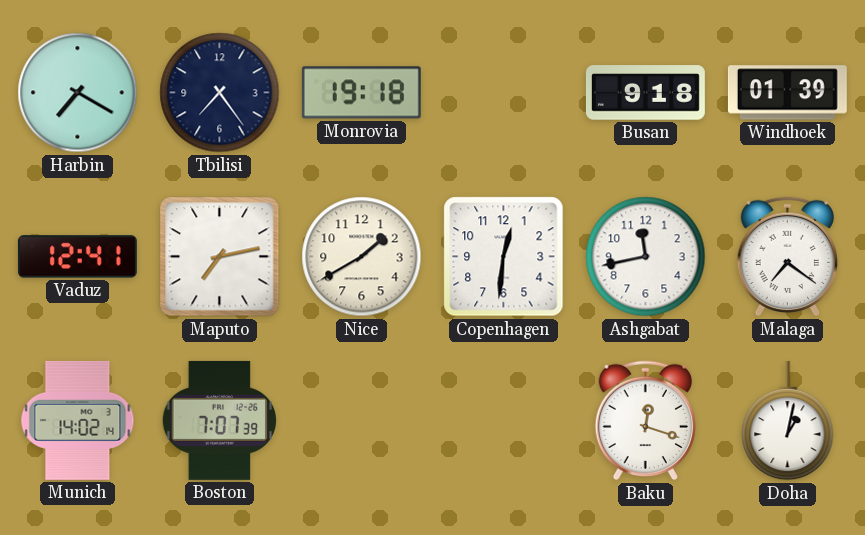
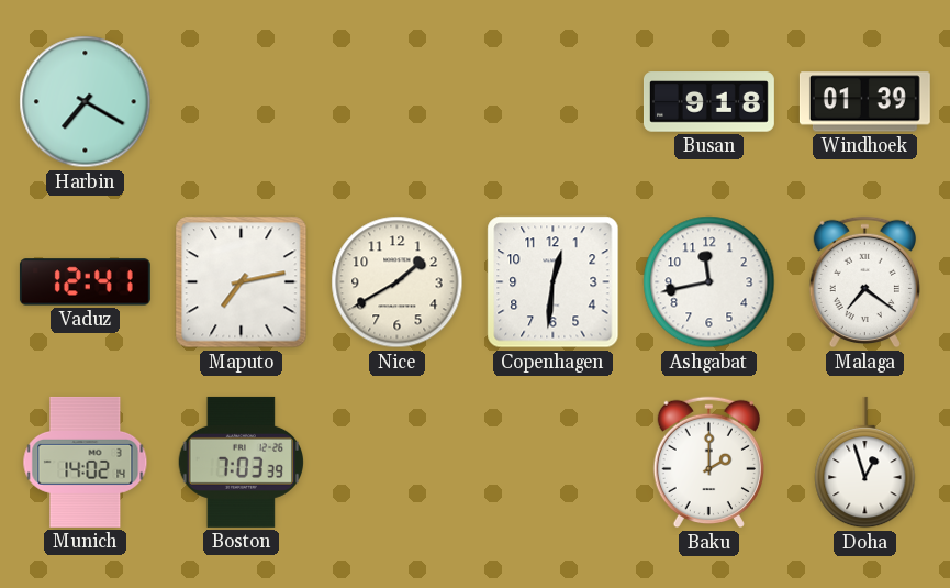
Tbilisi: 7:24 -> none (220, 93)
Monrovia: 19:18 -> none (361, 93)
Boston: 7:07 -> 7:03 (242, 462)
Baku: 12:18 -> 2:00 (708, 463)
Doha: 1:02 -> 12:57 (865, 463)
